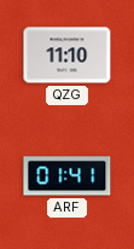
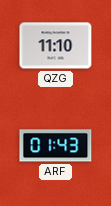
ARF: 01:41 -> 01:43 (56, 146)
